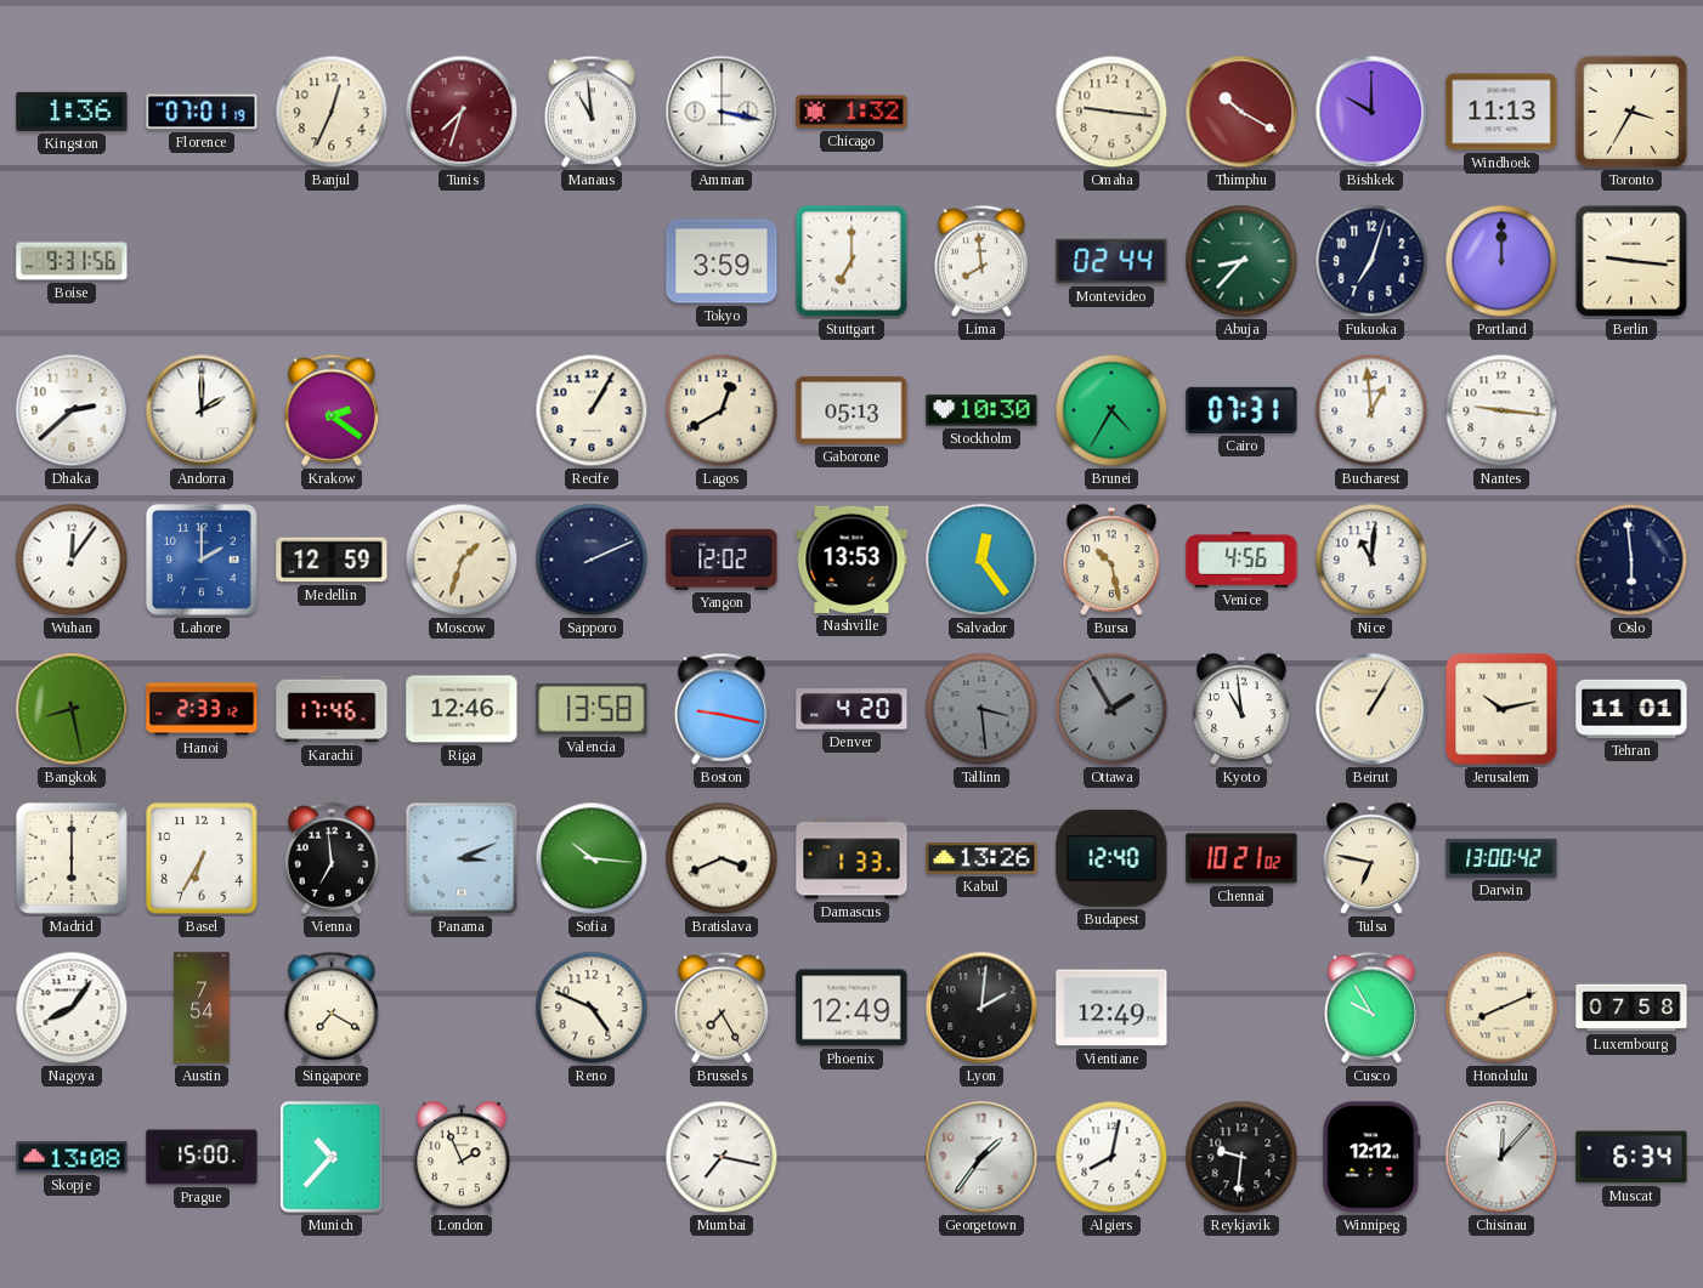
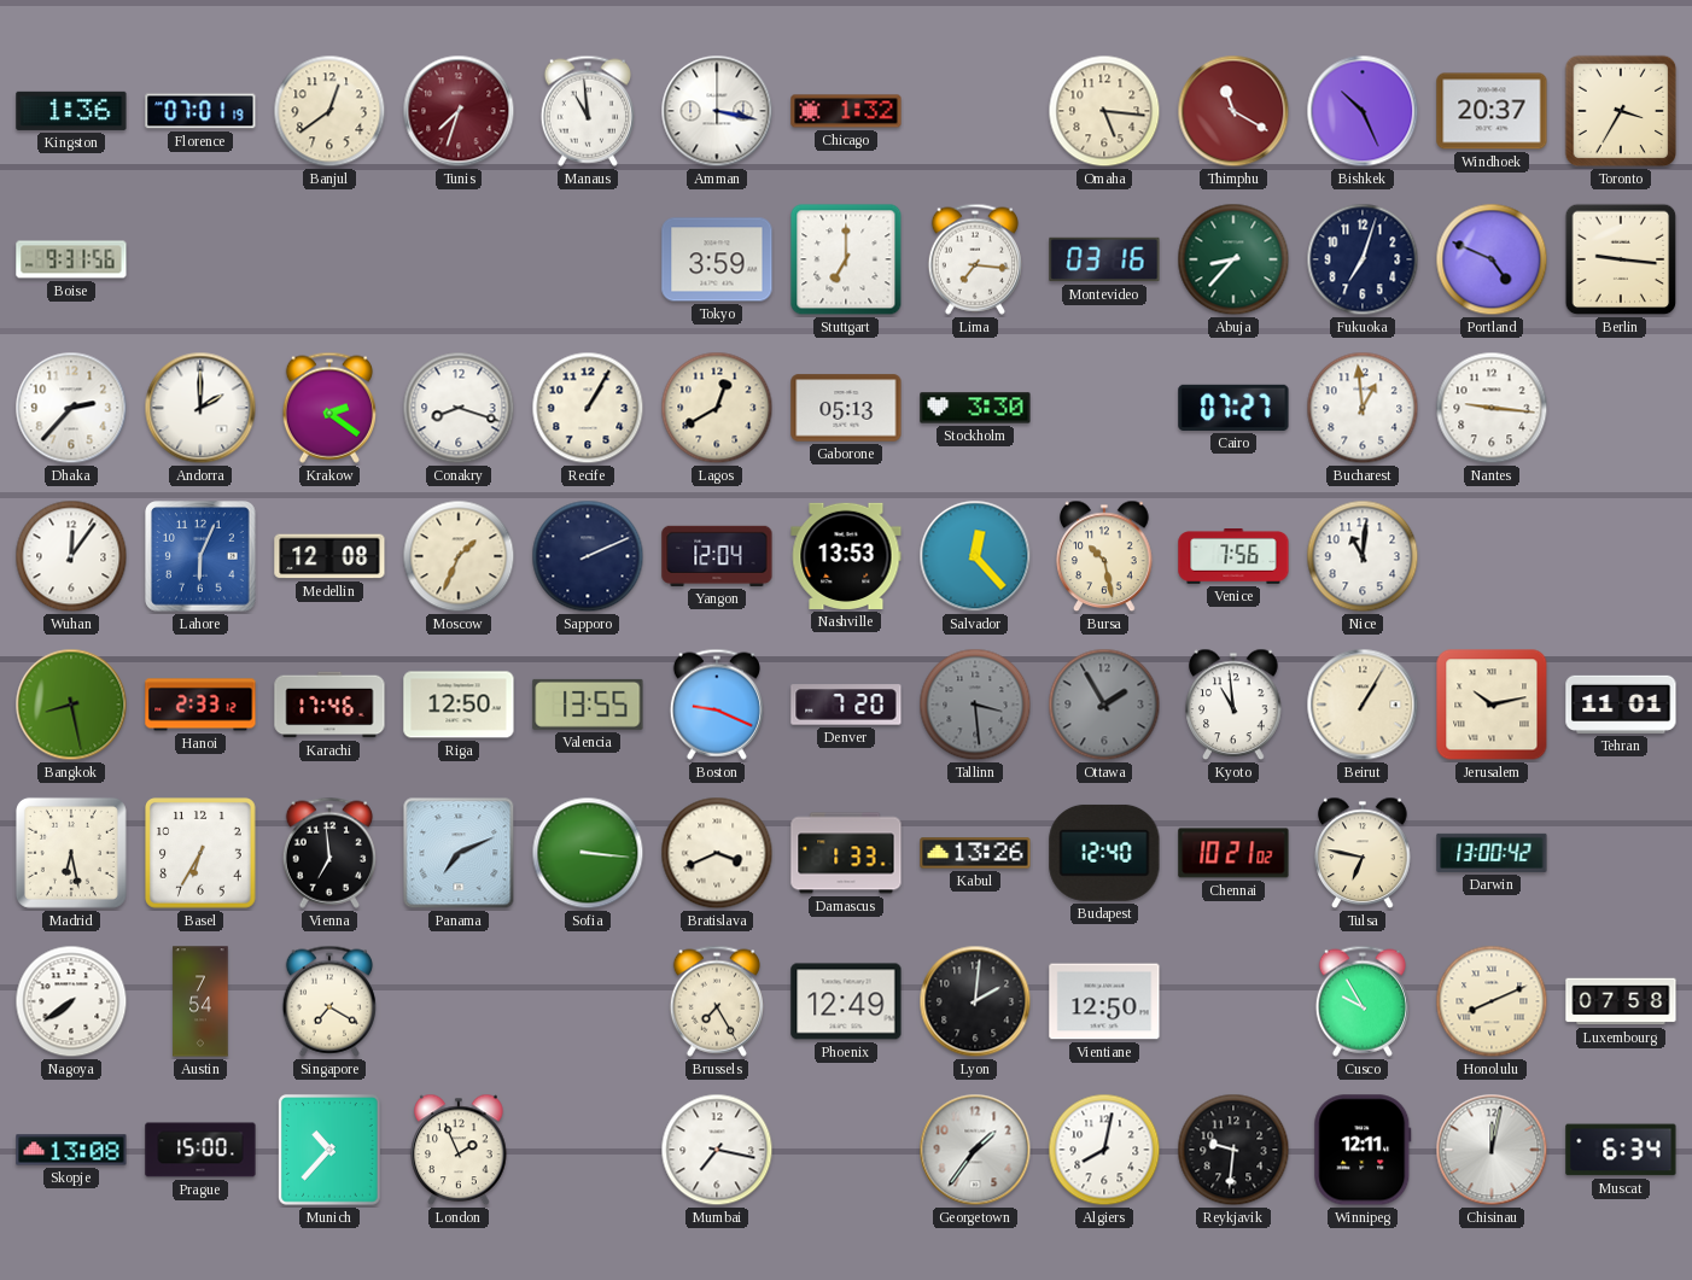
Banjul: 12:34 -> 12:39 (329, 111)
Omaha: 9:16 -> 5:16 (1104, 111)
Thimphu: 10:20 -> 11:20 (1233, 111)
Bishkek: 10:00 -> 10:26 (1363, 111)
Windhoek: 11:13 -> 20:37 (1492, 111)
Lima: 7:59 -> 7:16 (975, 259)
Montevideo: 02:44 -> 03:16 (1104, 259)
Portland: 12:00 -> 4:49 (1492, 259)
Dhaka: 2:38 -> 2:37 (71, 408)
Conakry: none -> 8:18 (459, 408)
Stockholm: 10:30 -> 3:30 (975, 408)
Brunei: 4:35 -> none (1111, 410)
Cairo: 07:31 -> 07:27 (1233, 408)
Lahore: 2:00 -> 6:04 (202, 557)
Medellin: 12:59 -> 12:08 (329, 556)
Moscow: 1:33 -> 1:34 (459, 556)
Yangon: 12:02 -> 12:04 (717, 556)
Salvador: 12:24 -> 12:23 (975, 556)
Venice: 4:56 -> 7:56 (1233, 557)
Oslo: 5:59 -> none (1631, 560)
Riga: 12:46 -> 12:50 (459, 705)
Valencia: 13:58 -> 13:55 (588, 705)
Boston: 9:17 -> 9:19 (717, 705)
Denver: 4:20 -> 7:20 (846, 705)
Madrid: 6:00 -> 6:28 (71, 853)
Panama: 3:11 -> 7:11 (459, 853)
Sofia: 10:16 -> 3:16 (588, 853)
Nagoya: 8:06 -> 7:39 (71, 1001)
Reno: 4:49 -> none (592, 1008)
Vientiane: 12:49 -> 12:50 (1104, 1001)
Winnipeg: 12:12 -> 12:11 (1363, 1150)
Chisinau: 12:07 -> 12:02 (1492, 1150)
